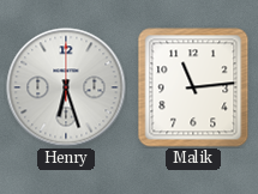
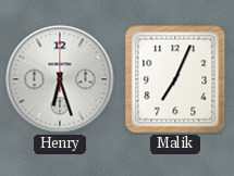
Malik: 11:14 -> 7:04 (175, 79)
